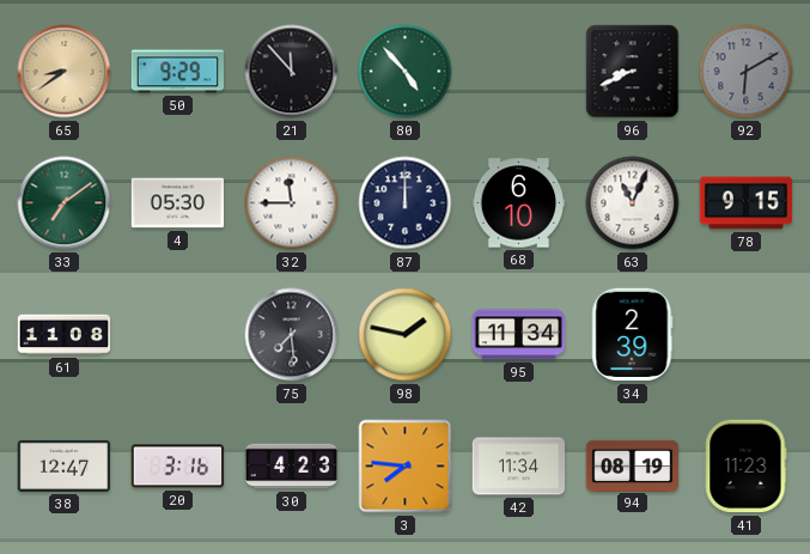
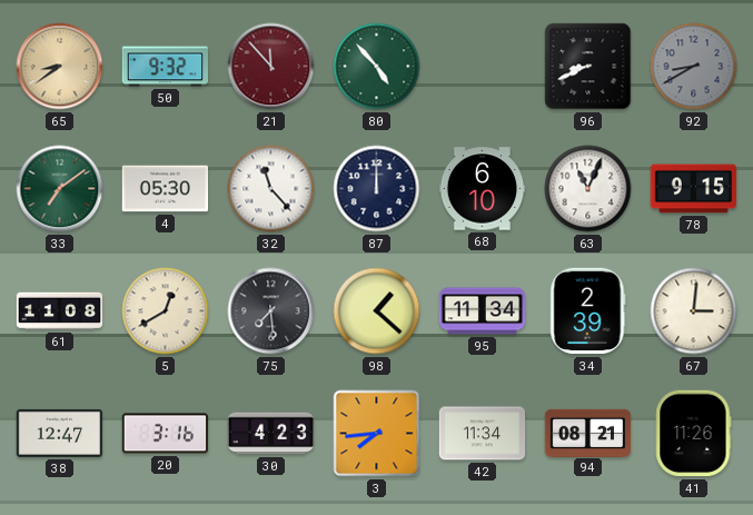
50: 9:29 -> 9:32 (165, 67)
21 dial: black -> burgundy (271, 67)
92: 6:10 -> 8:40 (694, 67)
32: 11:45 -> 11:23 (271, 189)
5: none -> 12:40 (166, 311)
98: 1:47 -> 1:22 (377, 311)
67: none -> 3:01 (694, 311)
3: 7:46 -> 7:44 (377, 434)
94: 08:19 -> 08:21 (588, 433)
41: 11:23 -> 11:26 (693, 434)
